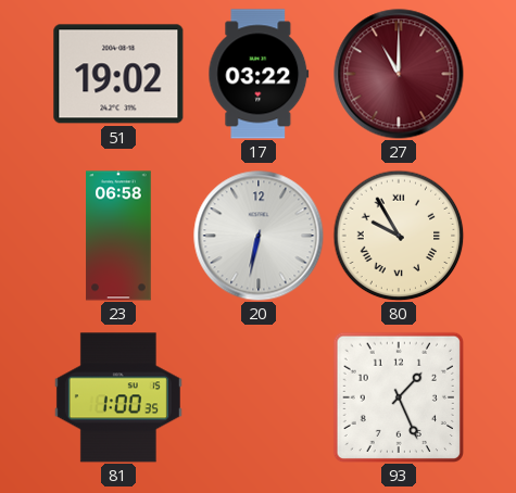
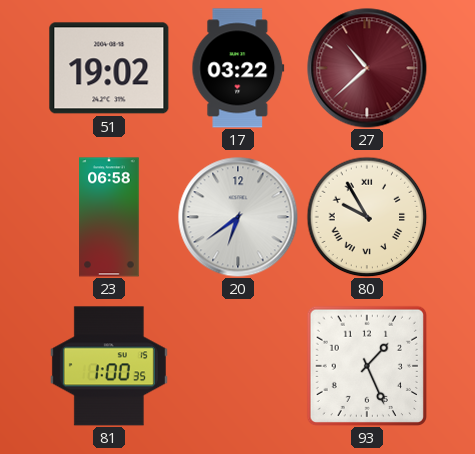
27: 11:00 -> 10:38 (367, 68)
20: 6:32 -> 6:39 (238, 217)
